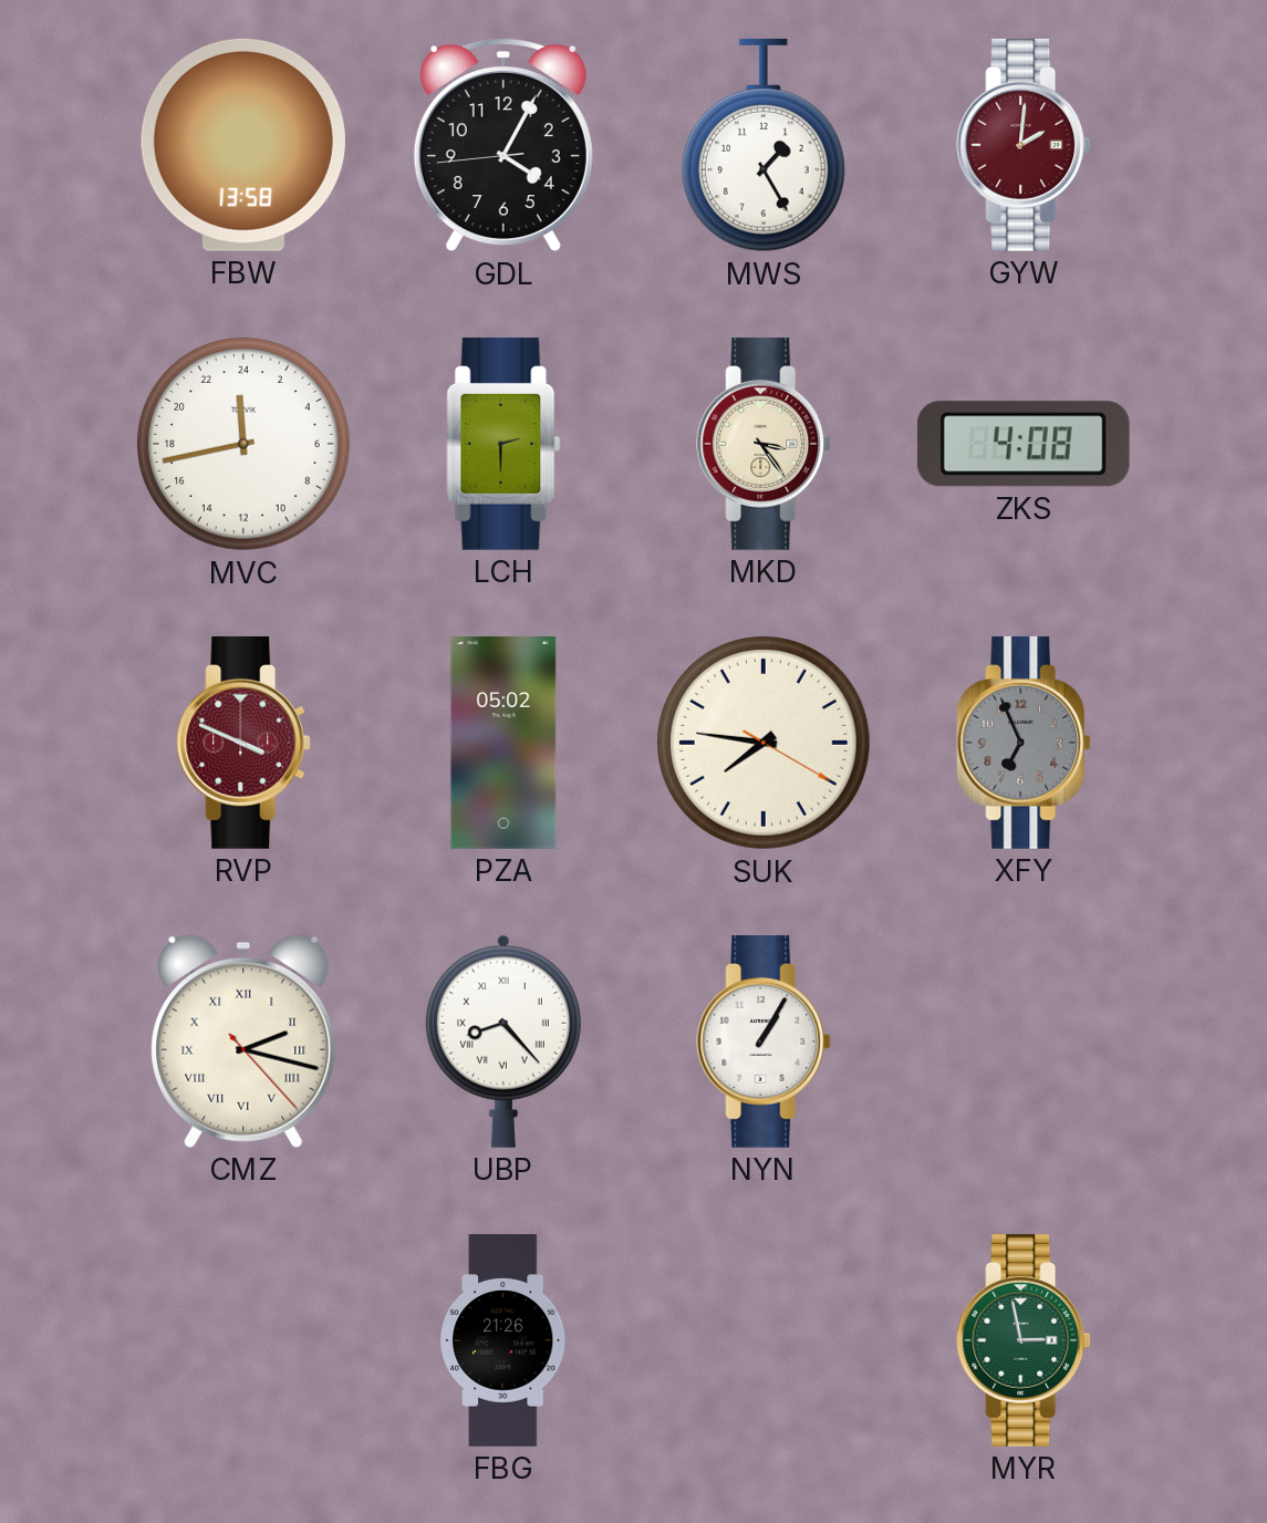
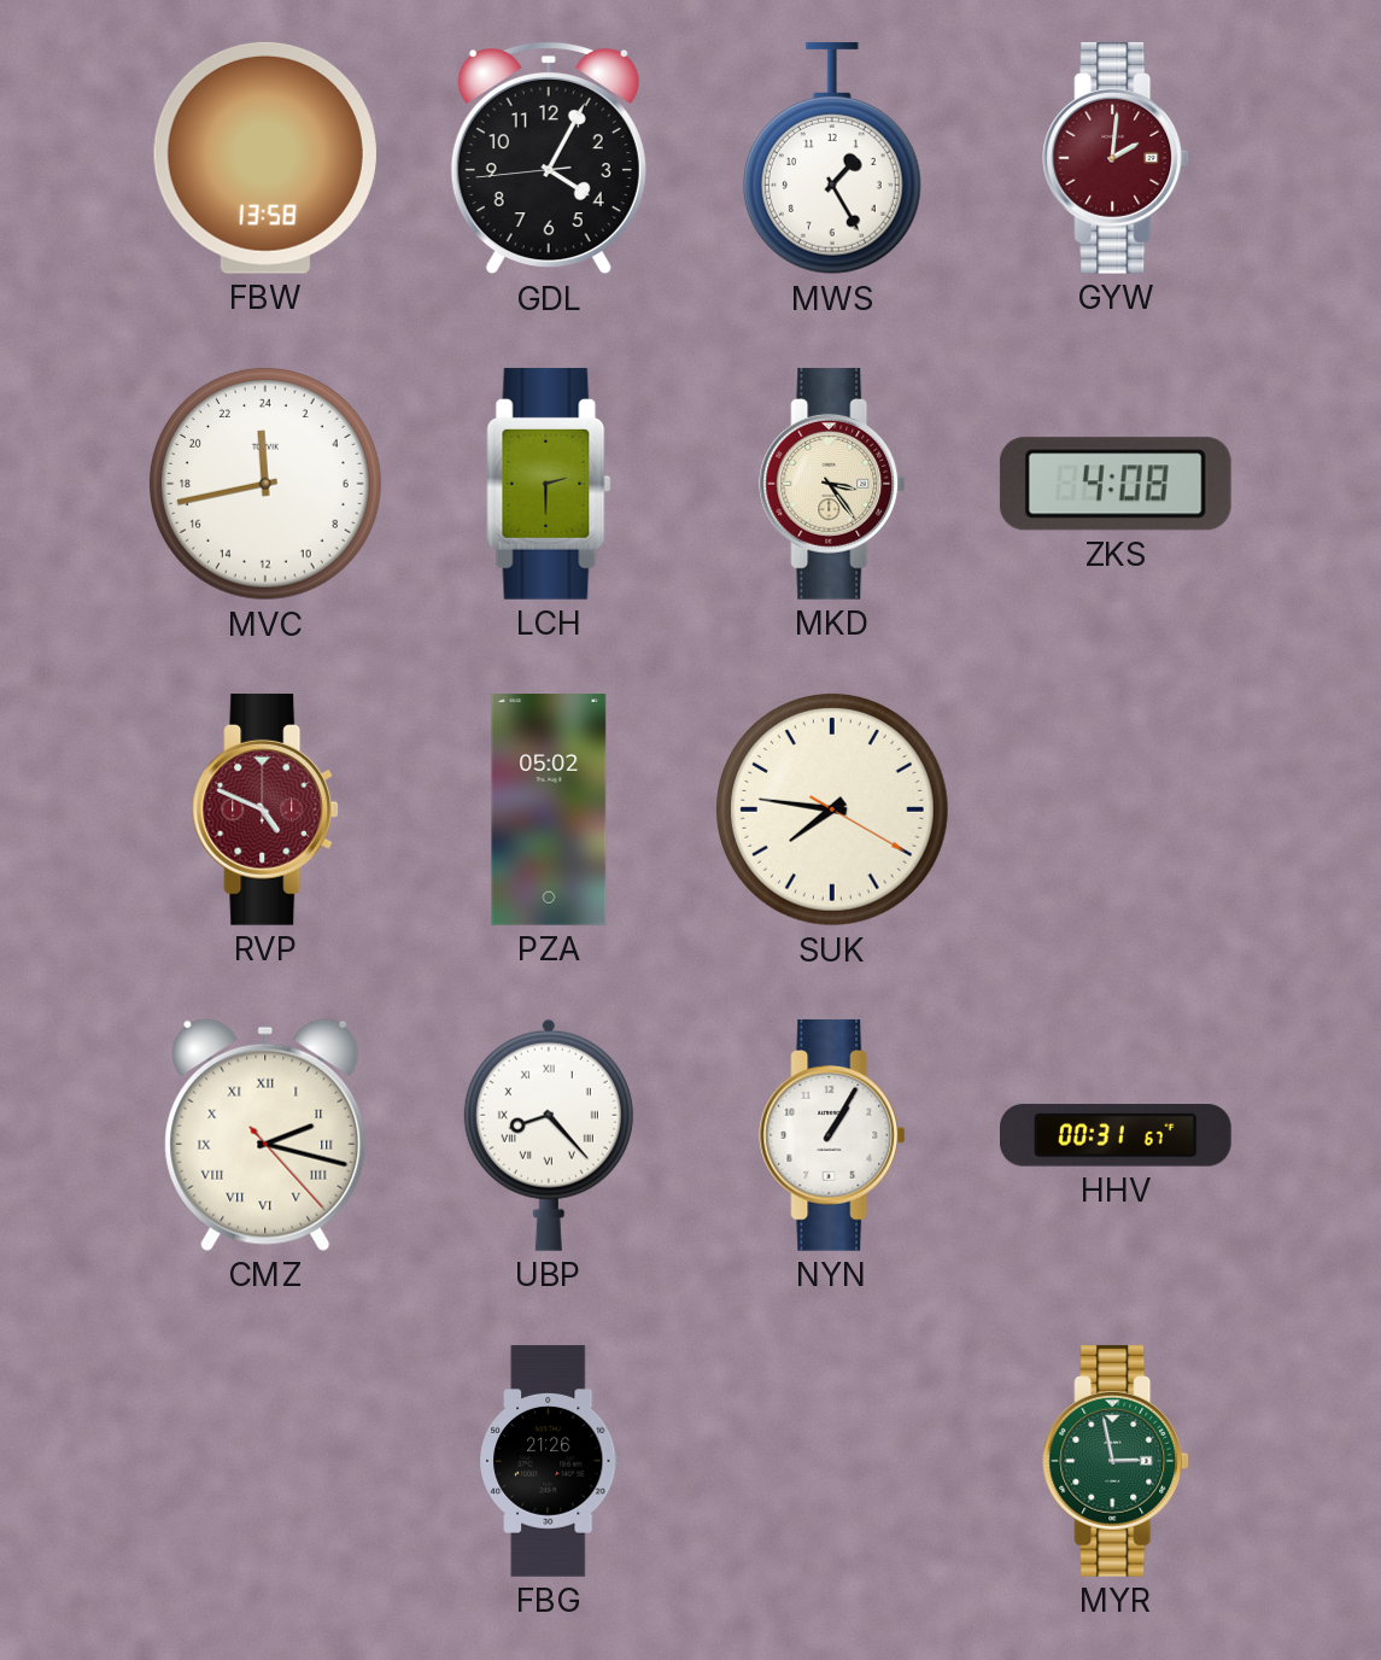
RVP: 3:49 -> 4:49 (265, 809)
XFY: 6:56 -> none (1024, 743)
HHV: none -> 00:31 (1116, 1135)
